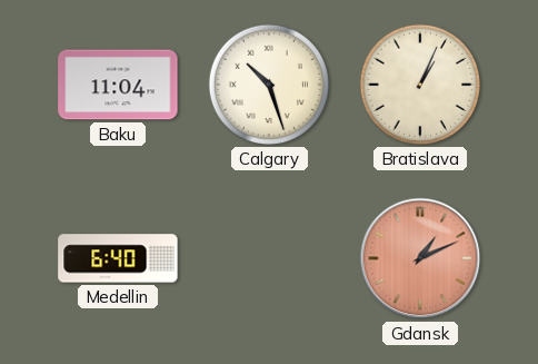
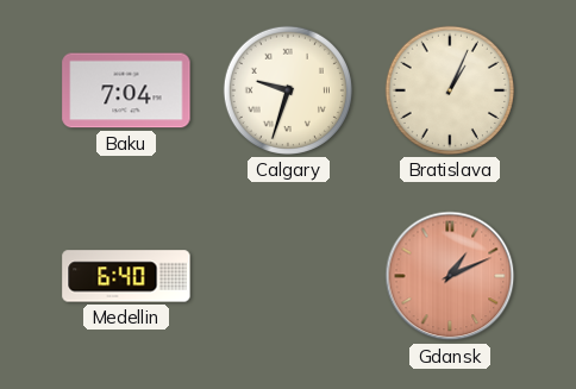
Baku: 11:04 -> 7:04 (126, 90)
Calgary: 10:27 -> 9:33 (288, 90)
